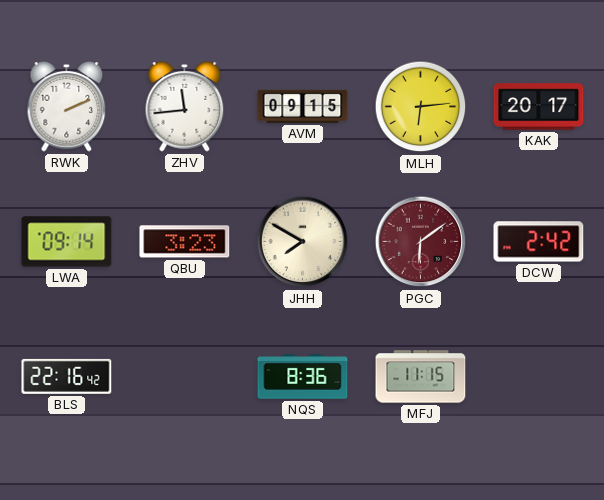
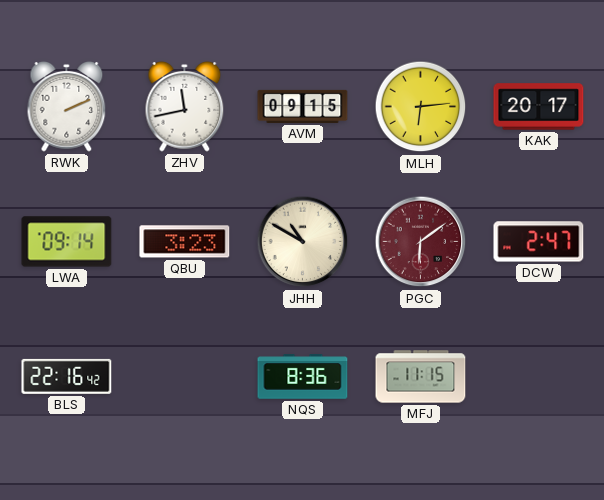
ZHV: 11:44 -> 11:43 (185, 106)
JHH: 7:50 -> 10:50 (303, 242)
DCW: 2:42 -> 2:47 (539, 242)
